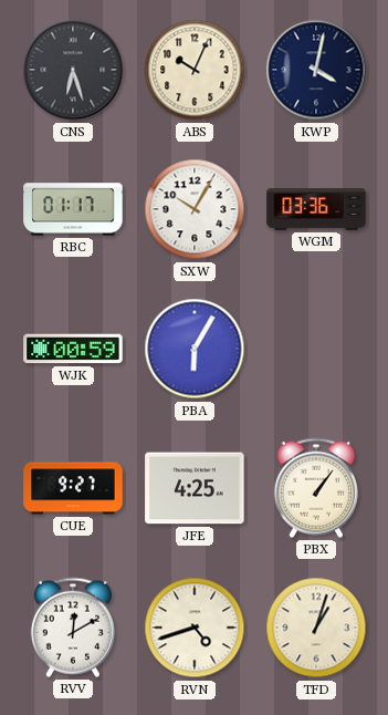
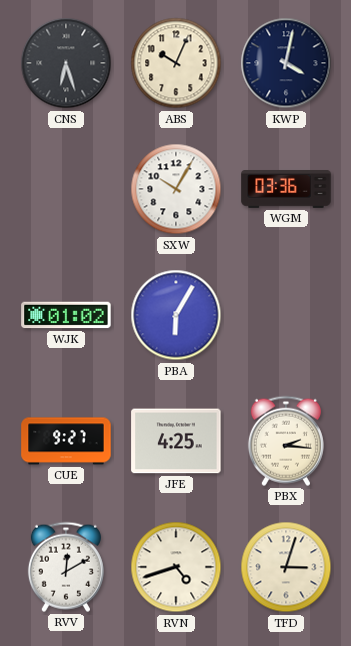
RBC: 01:17 -> none (73, 209)
WJK: 00:59 -> 01:02 (66, 315)
PBX: 1:06 -> 2:16 (286, 441)
TFD: 1:03 -> 3:03 (286, 567)
